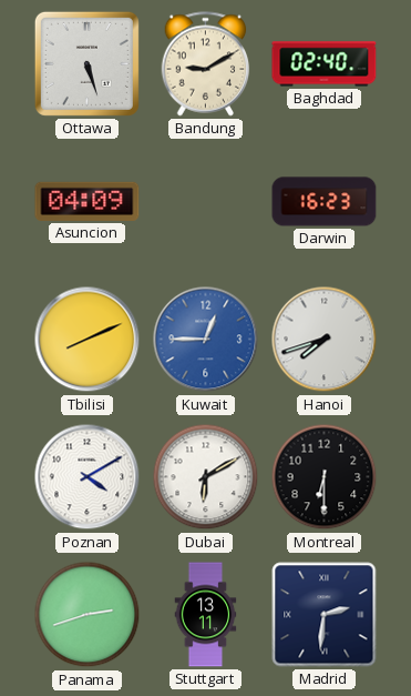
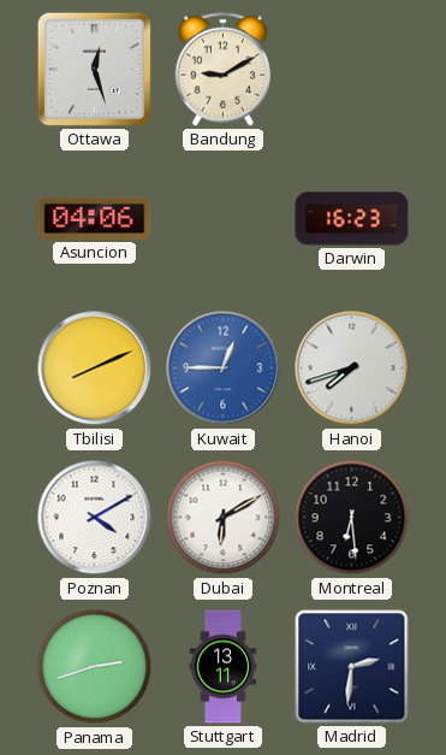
Ottawa: 5:27 -> 12:27 (94, 69)
Baghdad: 02:40 -> none (325, 64)
Asuncion: 04:09 -> 04:06 (95, 218)
Montreal: 6:30 -> 6:29 (352, 518)
